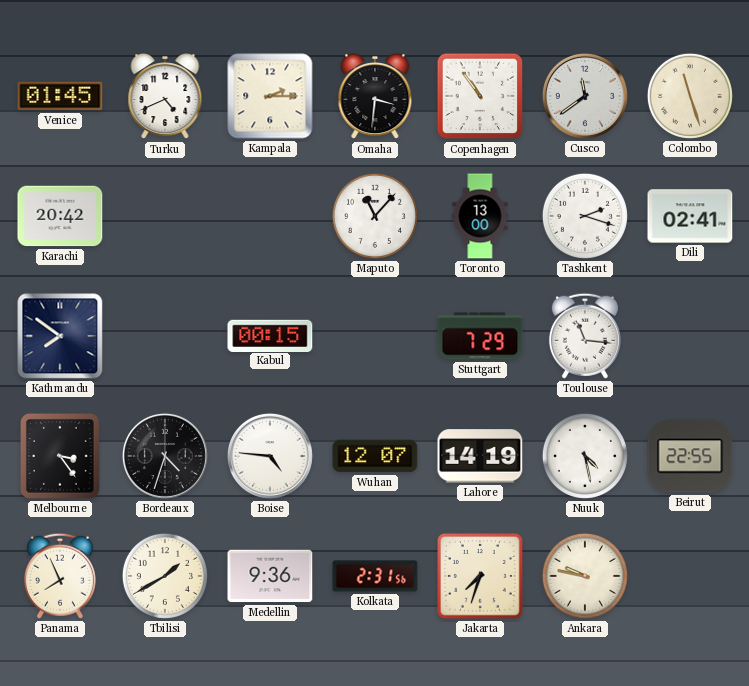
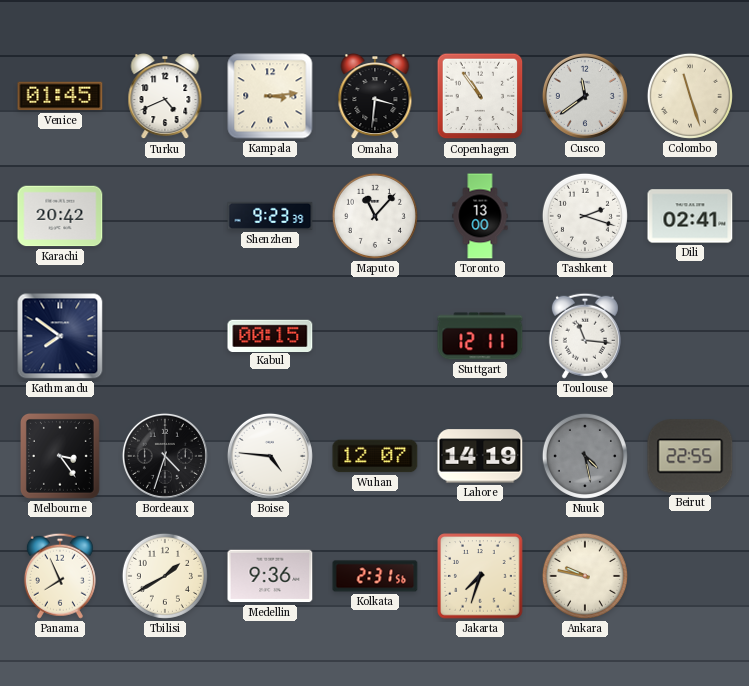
Kampala: 2:15 -> 3:14 (270, 96)
Shenzhen: none -> 9:23 (270, 216)
Stuttgart: 7:29 -> 12:11 (480, 336)
Nuuk dial: white -> grey (585, 456)
